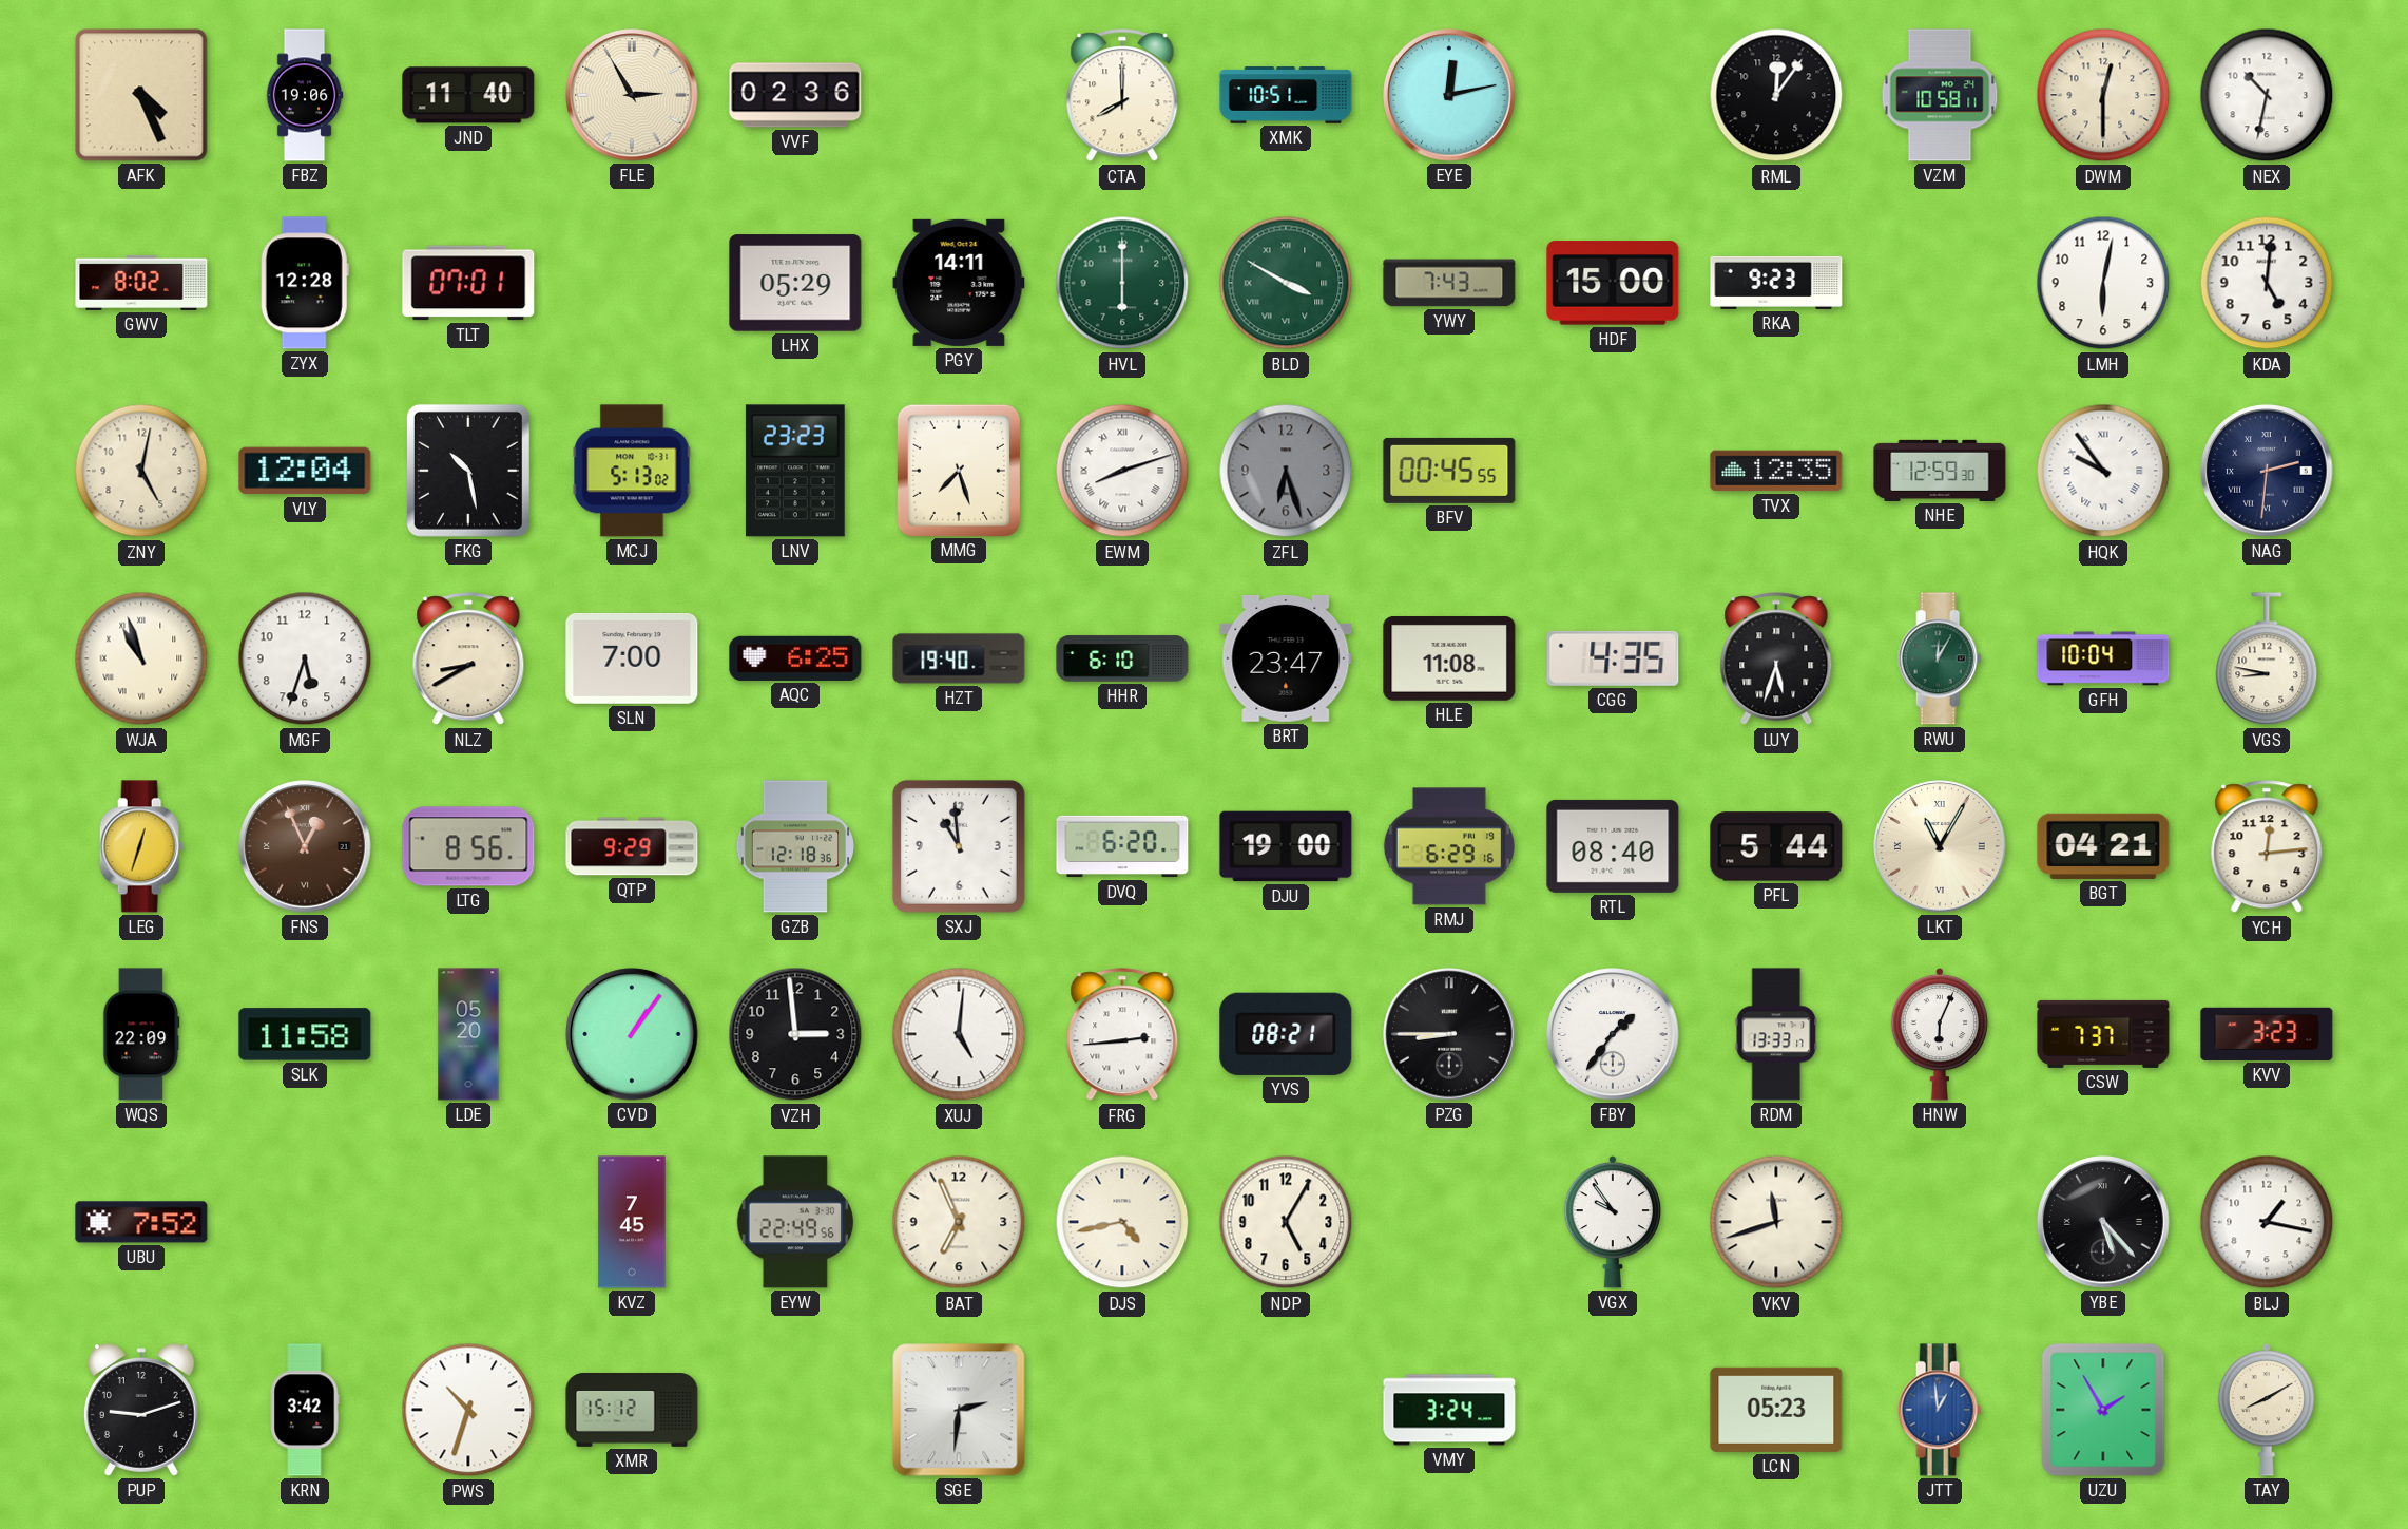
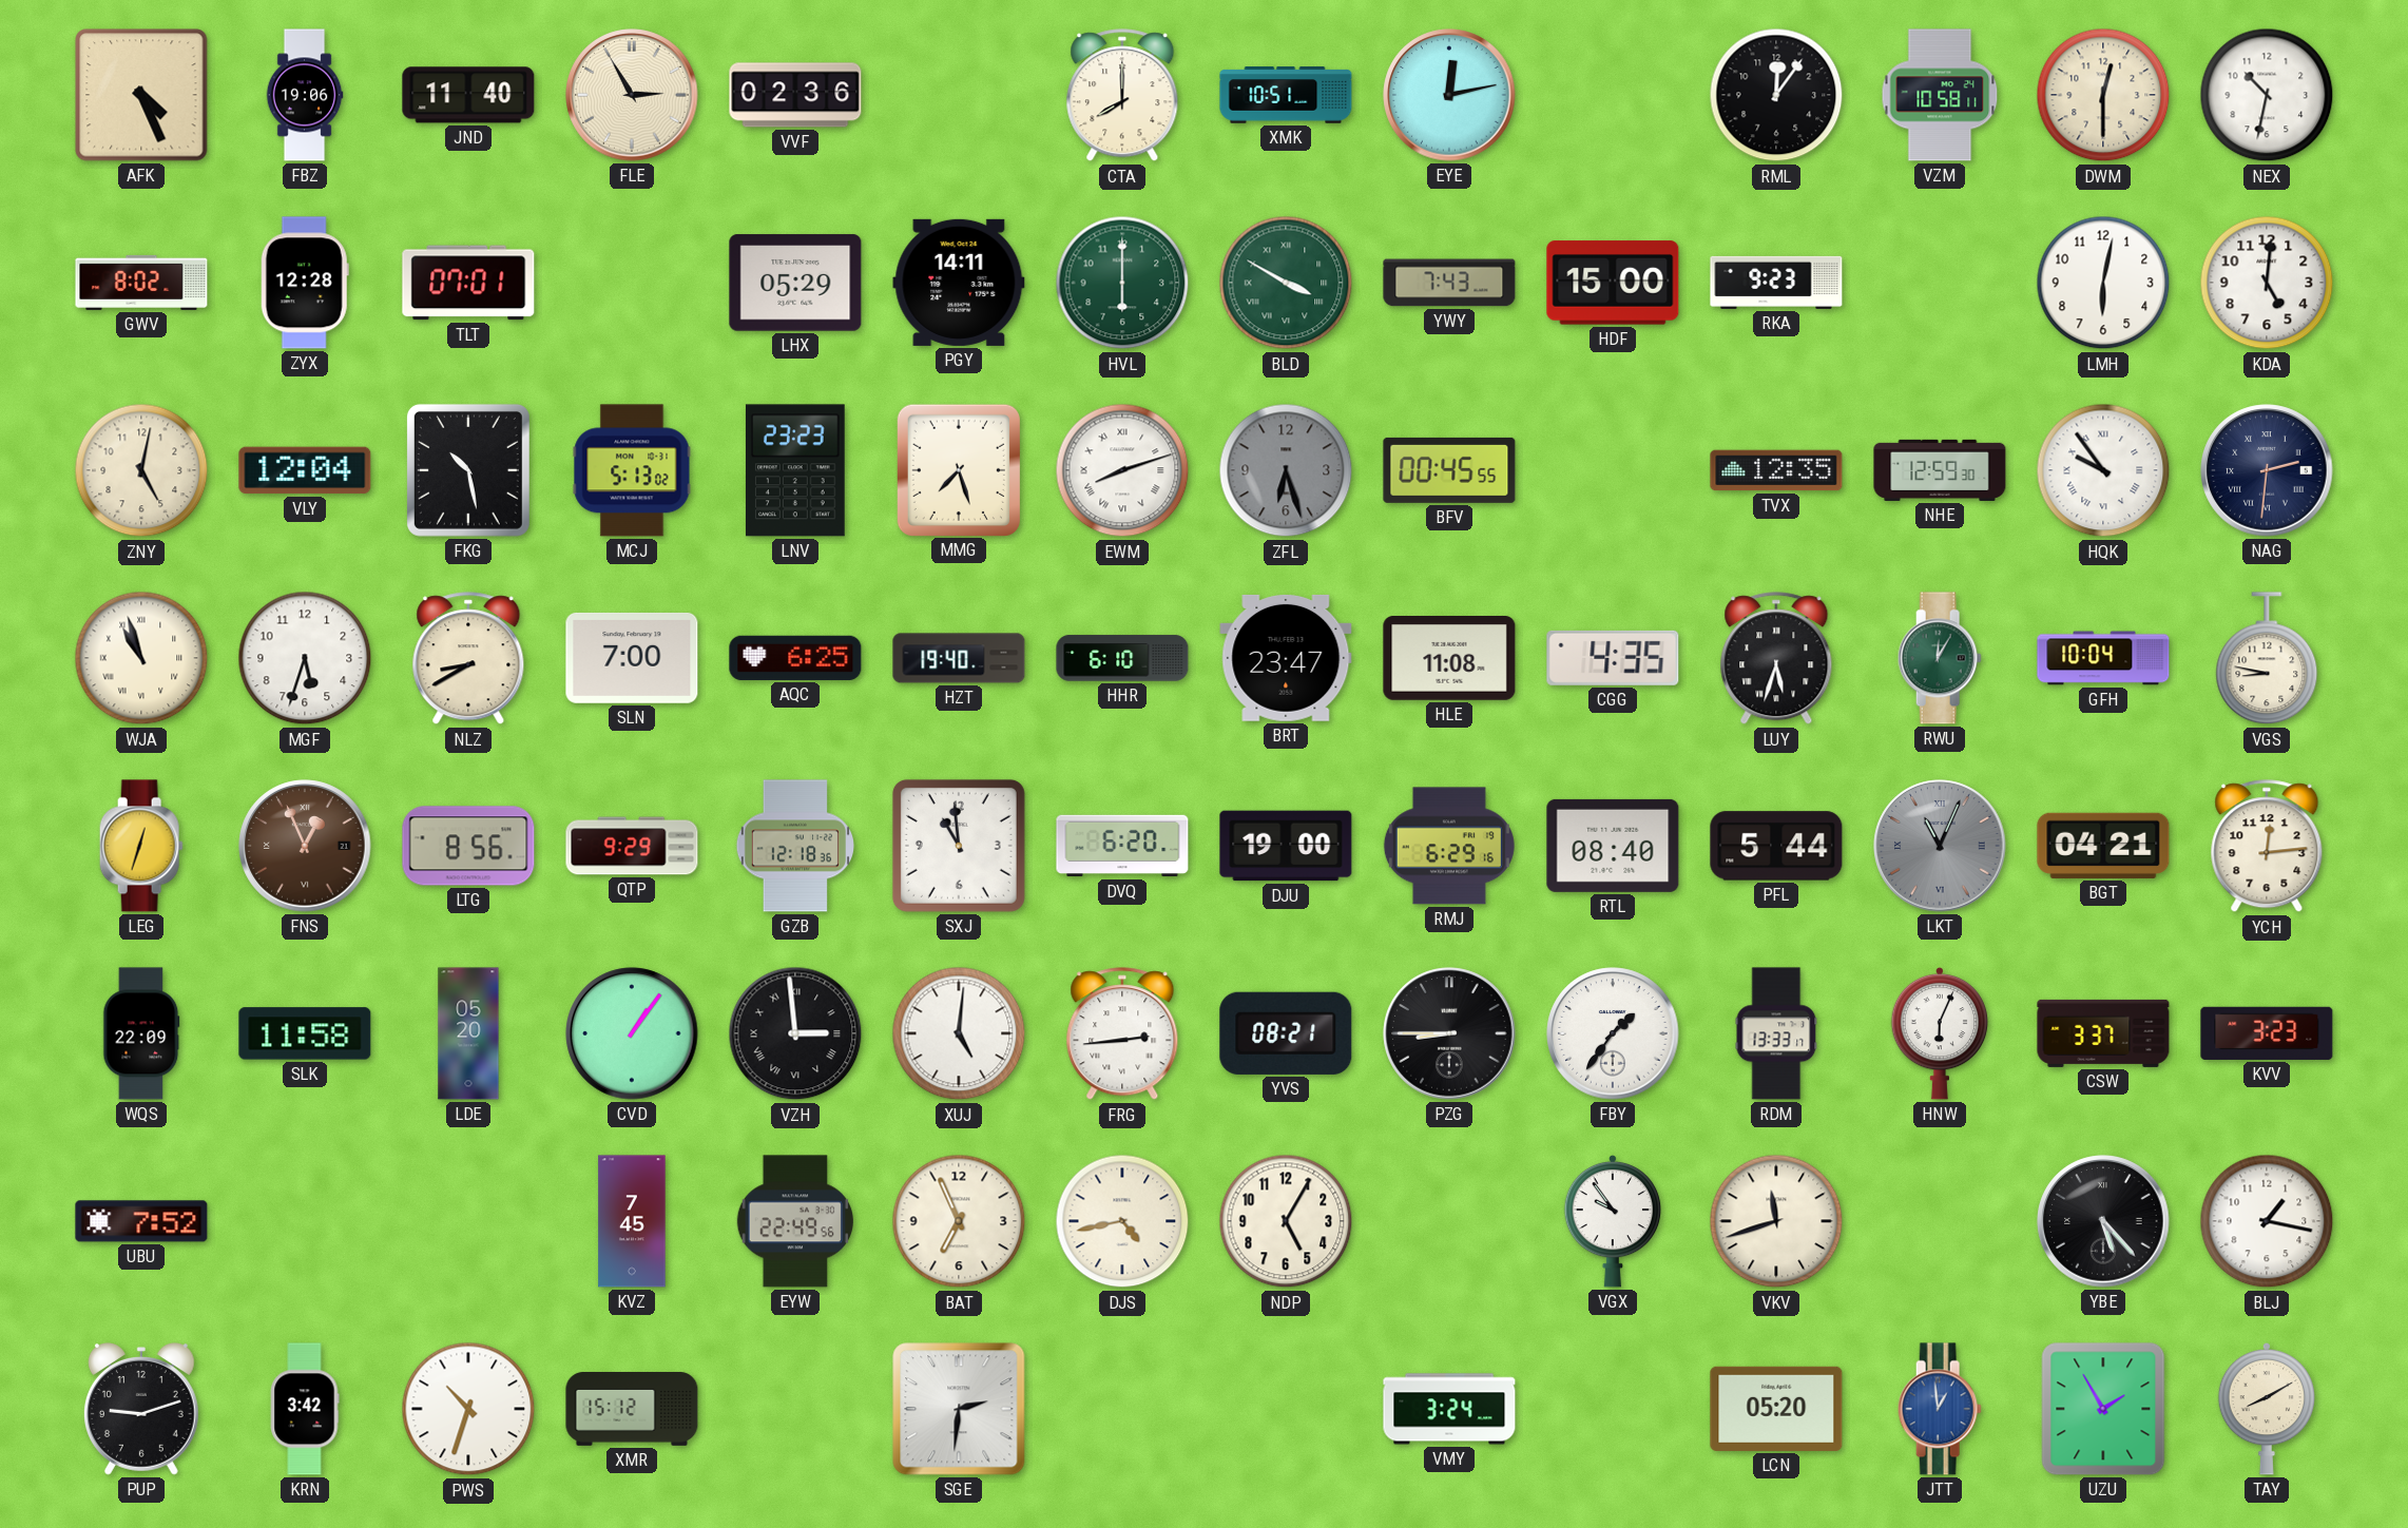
LKT: 11:05 -> 11:04 (1940, 846)
LKT dial: cream -> grey (1940, 846)
VZH numerals: Arabic -> Roman (795, 1033)
CSW: 7:37 -> 3:37 (2103, 1033)
LCN: 05:23 -> 05:20 (1776, 1409)
